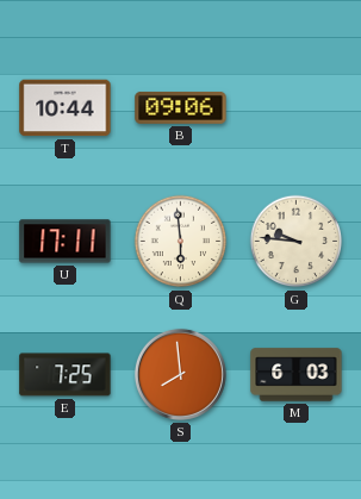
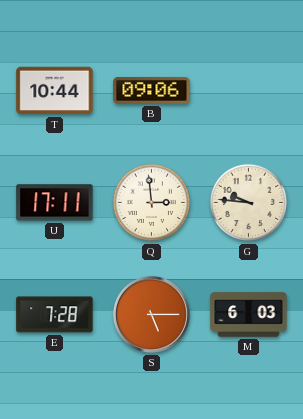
Q: 5:59 -> 2:59 (152, 203)
E: 7:25 -> 7:28 (55, 315)
S: 7:59 -> 5:15 (151, 314)
